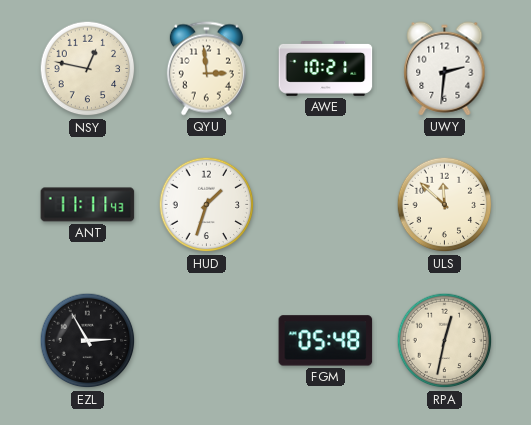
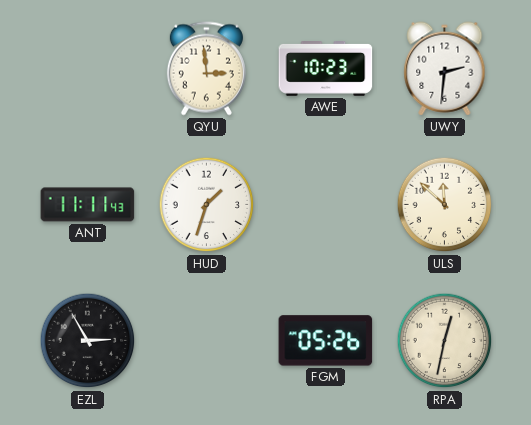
NSY: 12:47 -> none (88, 69)
AWE: 10:21 -> 10:23 (326, 69)
FGM: 05:48 -> 05:26 (326, 341)
